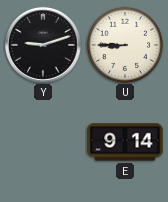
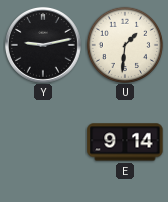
Y: 9:12 -> 9:13 (43, 45)
U: 8:45 -> 1:31 (124, 44)
